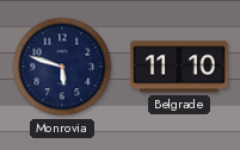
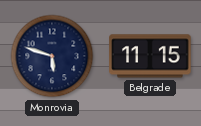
Belgrade: 11:10 -> 11:15 (150, 56)
